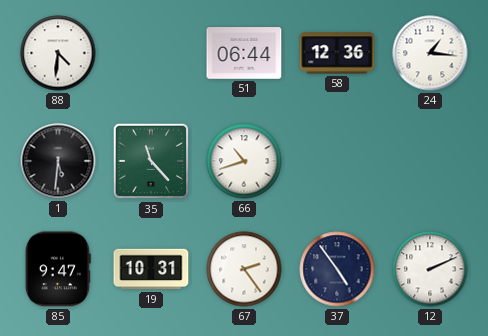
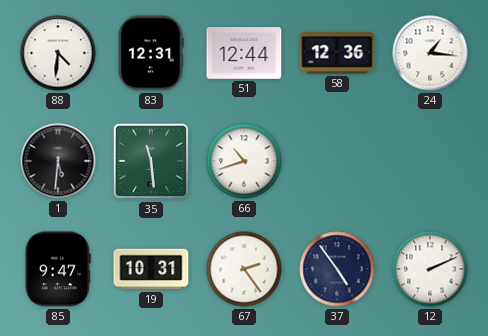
83: none -> 12:31 (150, 53)
51: 06:44 -> 12:44 (244, 53)
35: 11:23 -> 11:29 (151, 161)
